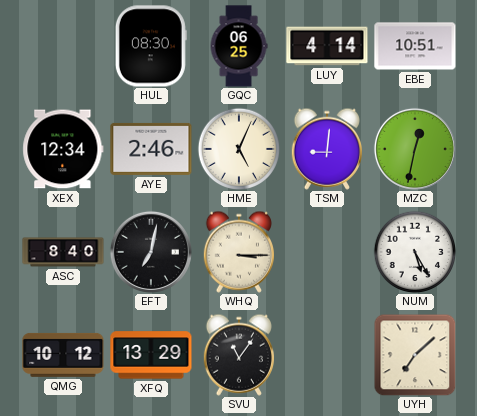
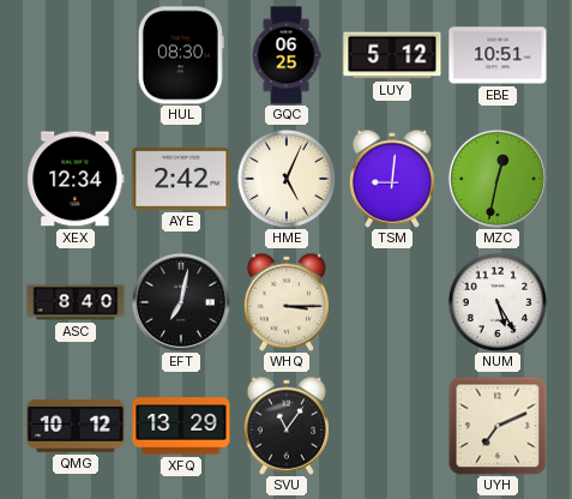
LUY: 4:14 -> 5:12 (392, 55)
AYE: 2:46 -> 2:42 (181, 179)
UYH: 7:08 -> 7:11 (498, 426)
